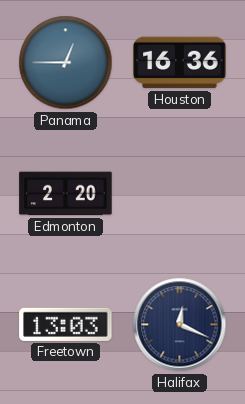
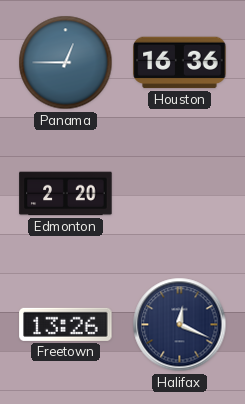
Freetown: 13:03 -> 13:26 (66, 324)
